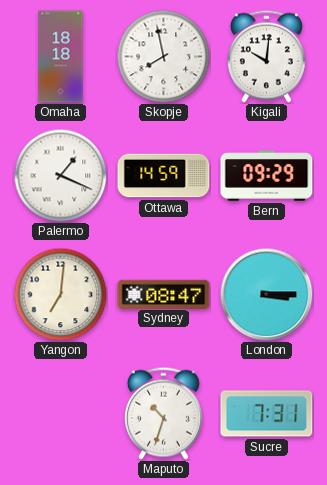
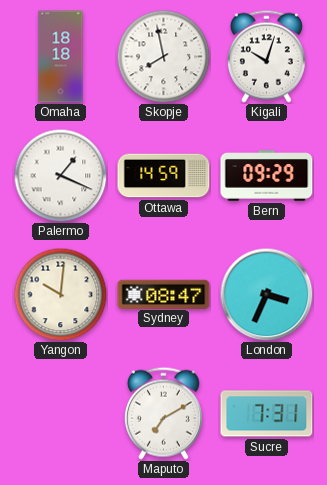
Kigali: 10:01 -> 10:03 (266, 56)
Yangon: 7:01 -> 10:01 (60, 294)
London: 3:15 -> 3:34 (266, 294)
Maputo: 10:33 -> 7:10 (163, 413)
